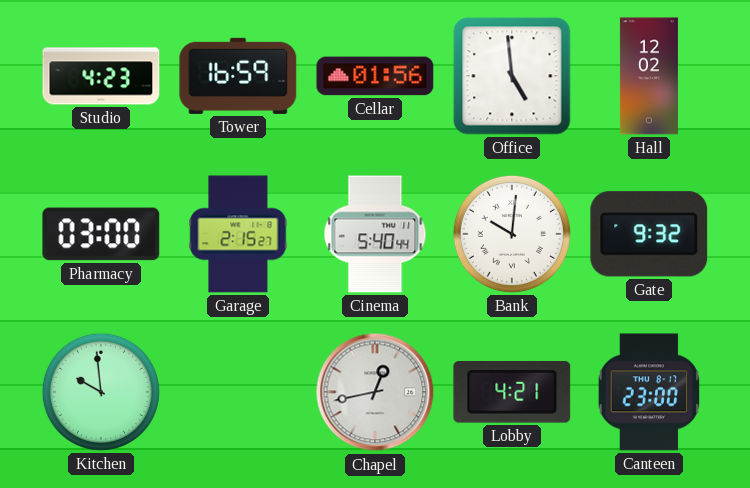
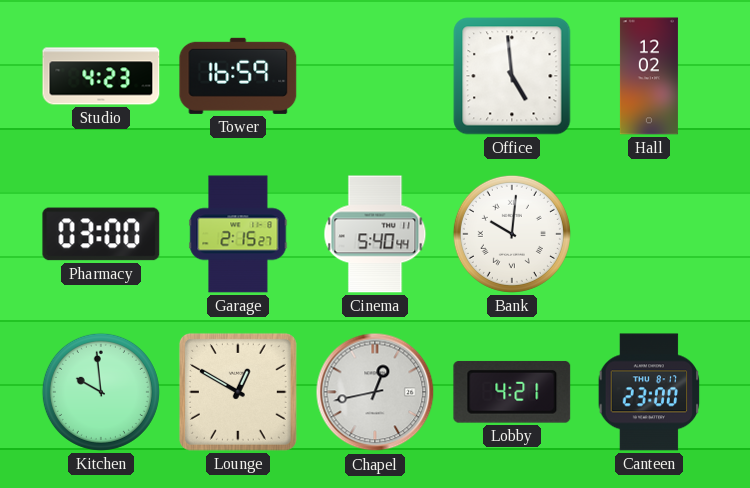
Cellar: 01:56 -> none (375, 76)
Gate: 9:32 -> none (649, 234)
Lounge: none -> 12:50 (238, 392)
